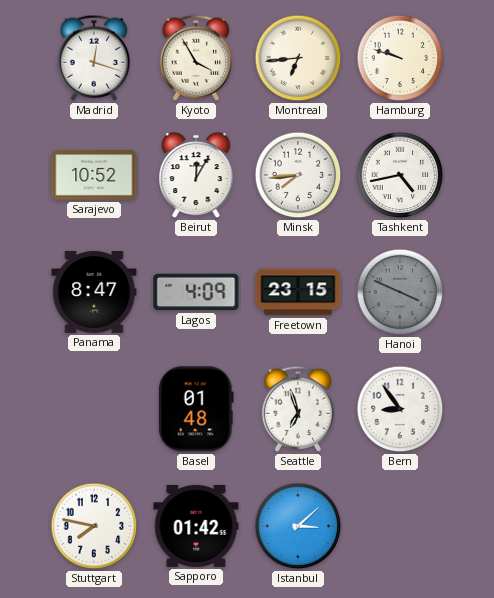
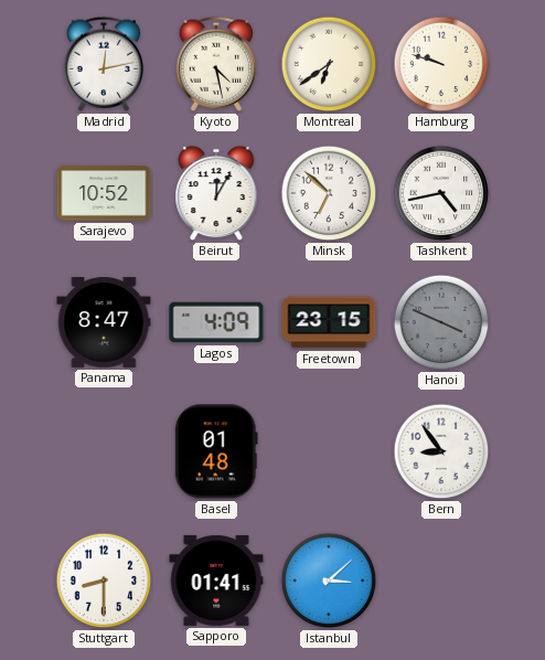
Madrid: 12:18 -> 12:13 (103, 64)
Kyoto: 3:55 -> 4:28 (215, 64)
Montreal: 6:44 -> 6:39 (329, 64)
Minsk: 7:44 -> 6:52 (329, 193)
Seattle: 6:57 -> none (297, 409)
Stuttgart: 7:47 -> 8:30 (104, 581)
Sapporo: 01:42 -> 01:41 (216, 581)
